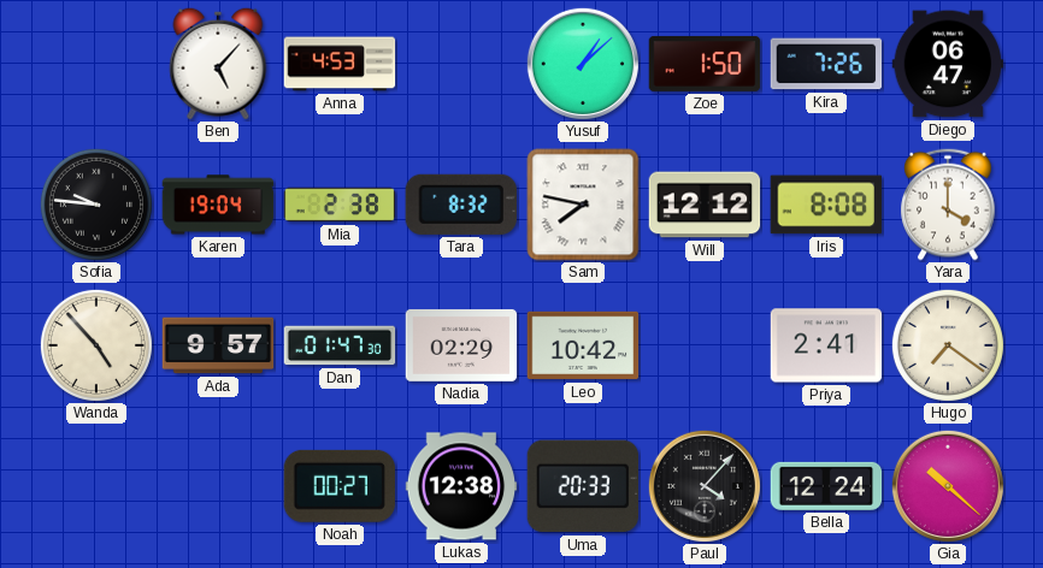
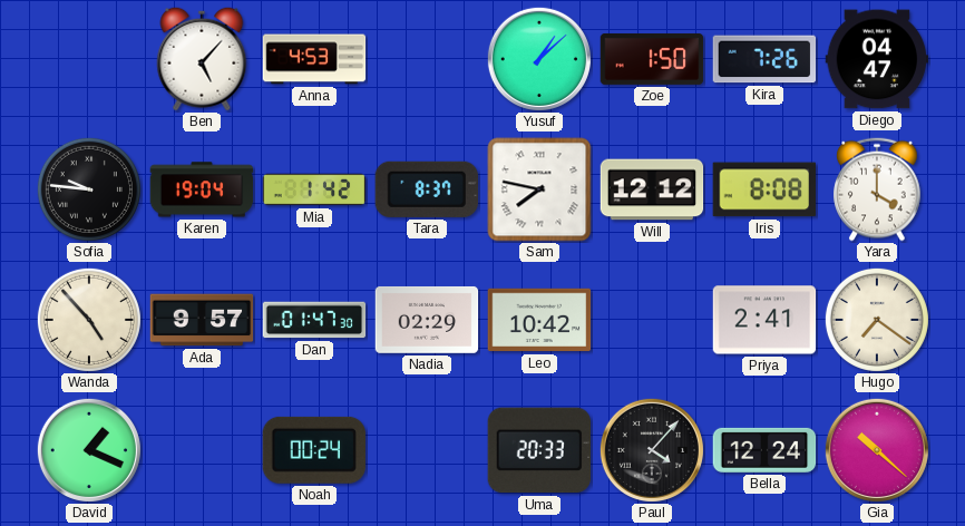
Diego: 06:47 -> 04:47 (877, 59)
Mia: 2:38 -> 1:42 (314, 189)
Tara: 8:32 -> 8:37 (427, 189)
David: none -> 1:19 (89, 450)
Noah: 00:27 -> 00:24 (314, 450)
Lukas: 12:38 -> none (461, 486)
